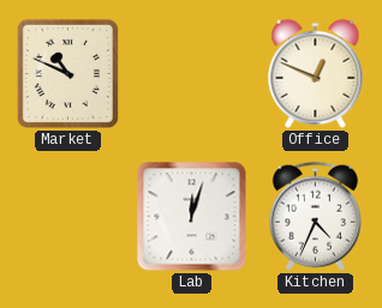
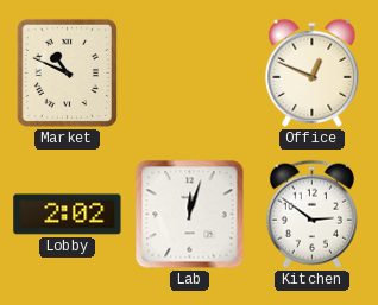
Lobby: none -> 2:02 (68, 215)
Kitchen: 4:34 -> 2:51 (311, 214)
